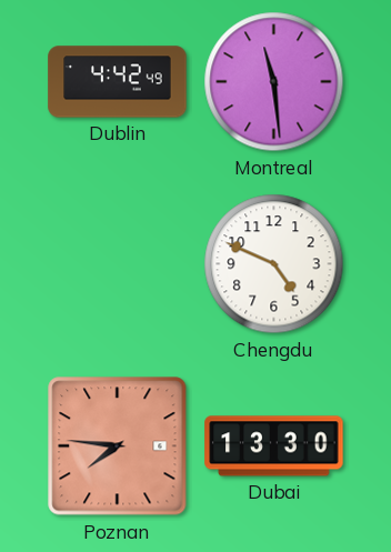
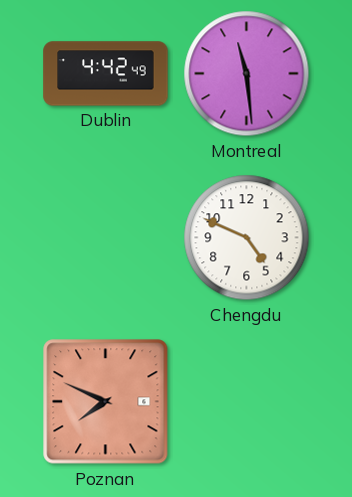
Poznan: 7:46 -> 7:49 (106, 402)
Dubai: 13:30 -> none (274, 446)
